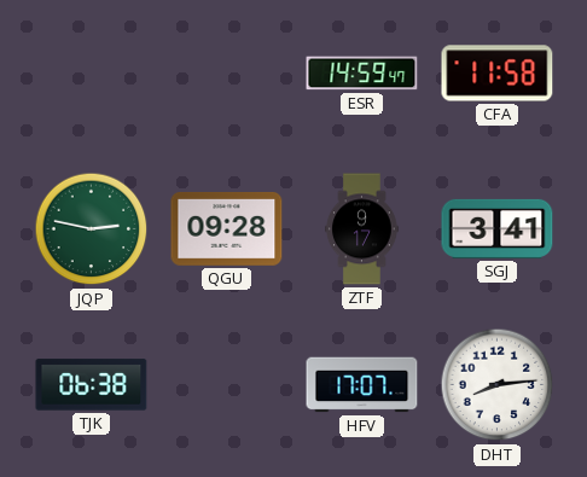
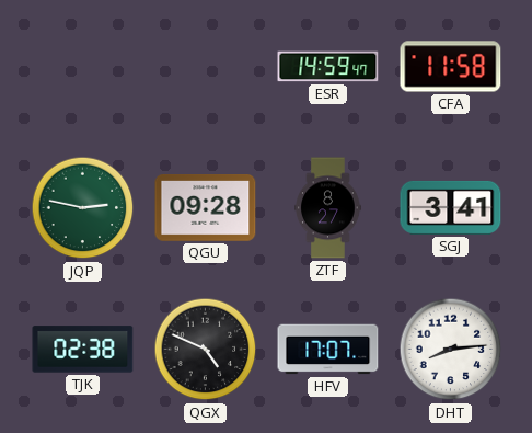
ZTF: 9:17 -> 8:27 (328, 208)
TJK: 06:38 -> 02:38 (83, 350)
QGX: none -> 4:49 (206, 350)
